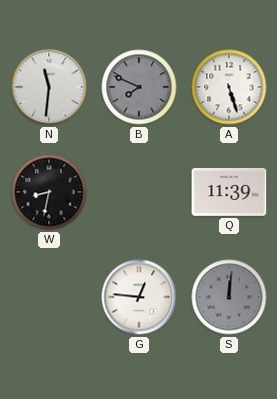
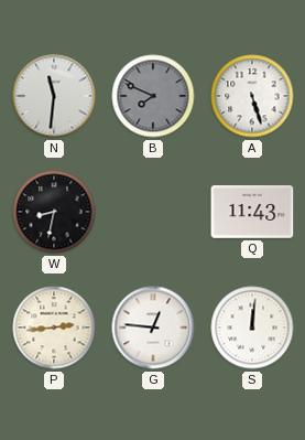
Q: 11:39 -> 11:43 (252, 213)
P: none -> 2:44 (54, 328)
S dial: grey -> white (252, 328)
